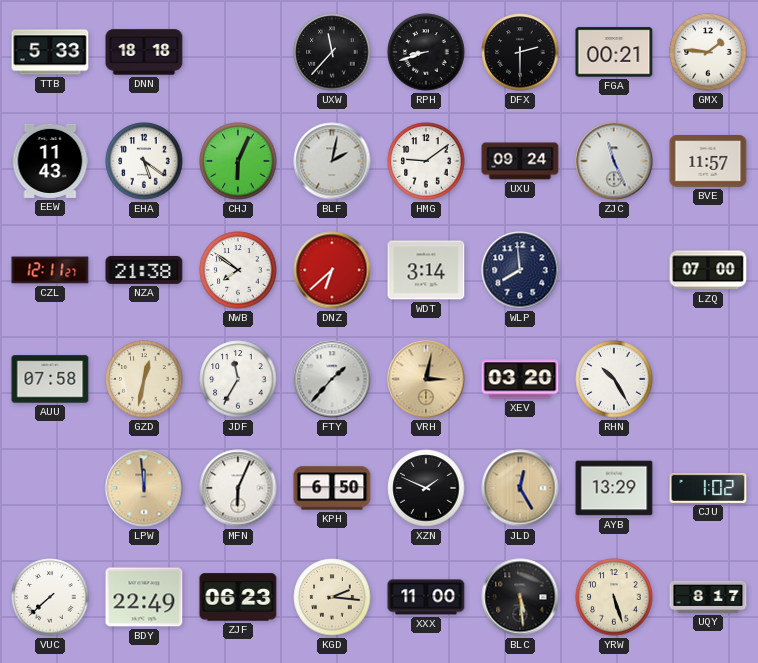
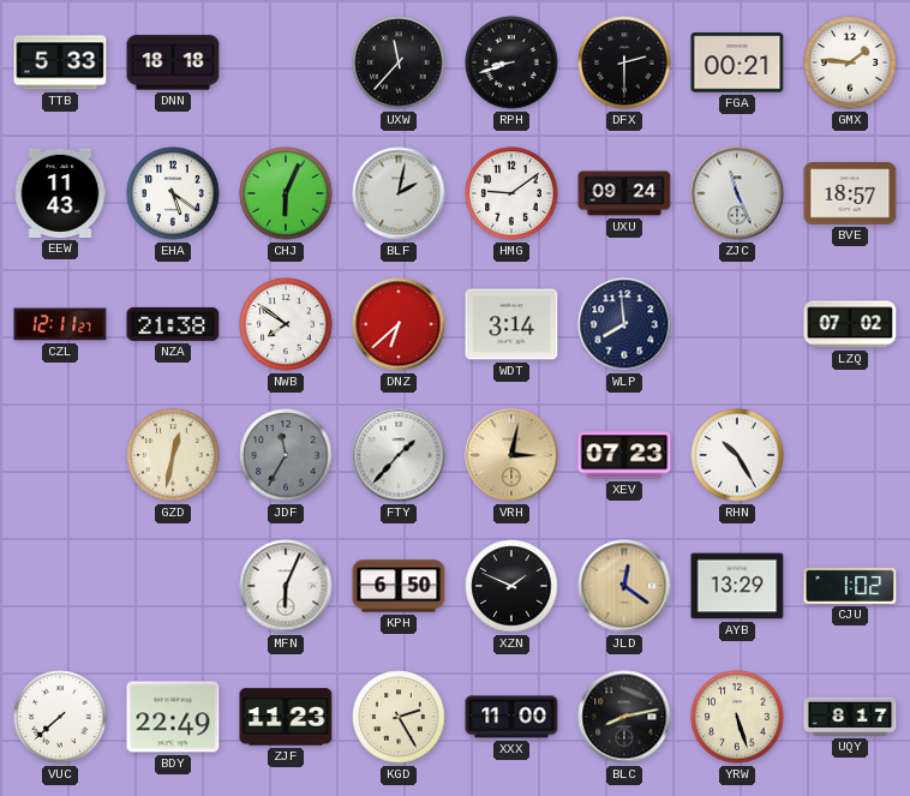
BVE: 11:57 -> 18:57 (850, 193)
LZQ: 07:00 -> 07:02 (850, 324)
AUU: 07:58 -> none (50, 379)
JDF dial: white -> grey (286, 455)
XEV: 03:20 -> 07:23 (624, 455)
LPW: 11:59 -> none (144, 488)
JLD: 12:25 -> 12:21 (624, 586)
ZJF: 06:23 -> 11:23 (286, 717)
KGD: 2:16 -> 2:25 (399, 717)
BLC: 5:29 -> 8:13 (624, 717)
